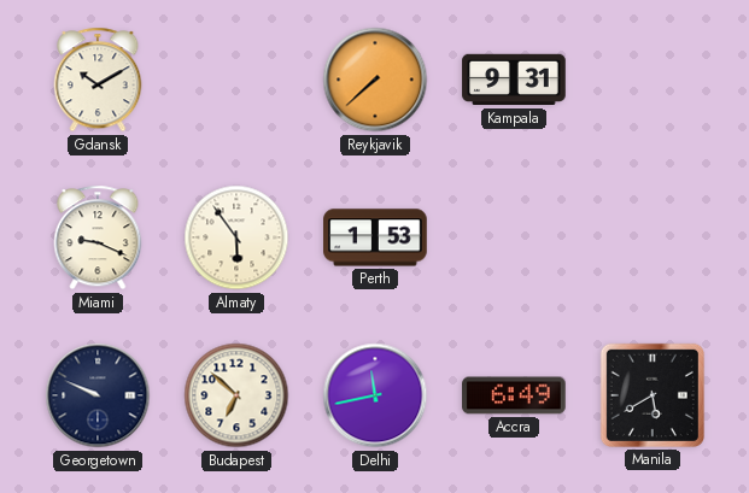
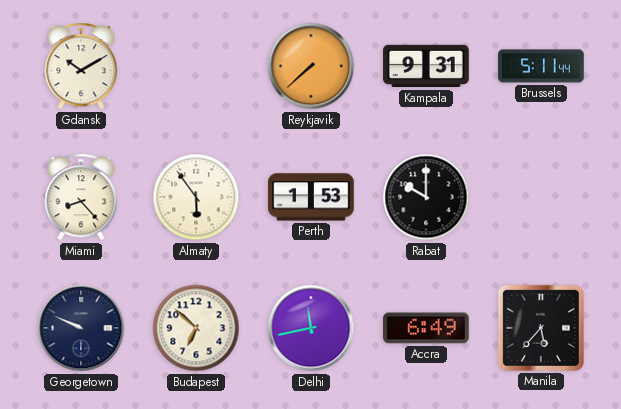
Brussels: none -> 5:11 (541, 66)
Miami: 9:19 -> 8:23 (81, 197)
Rabat: none -> 10:00 (426, 197)
Manila: 5:40 -> 5:37 (541, 328)
